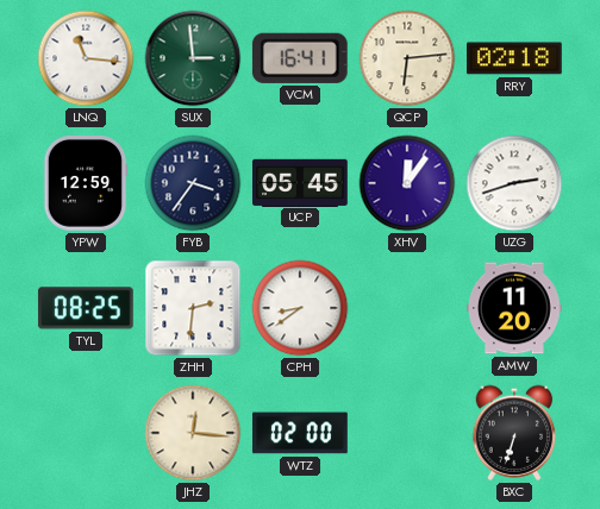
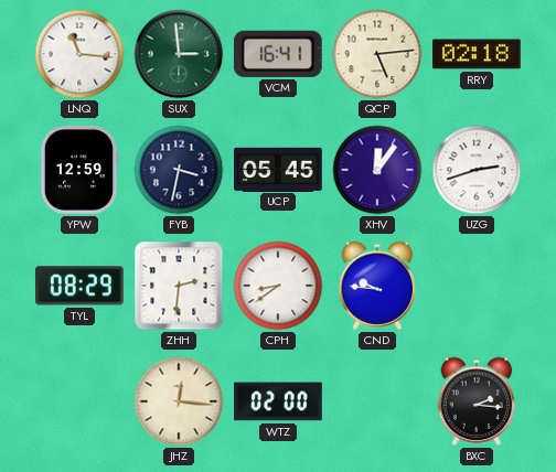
QCP: 6:14 -> 5:14 (377, 54)
FYB: 3:36 -> 3:32 (179, 170)
TYL: 08:25 -> 08:29 (79, 286)
CND: none -> 9:46 (377, 286)
AMW: 11:20 -> none (514, 308)
BXC: 6:33 -> 2:16 (477, 401)
